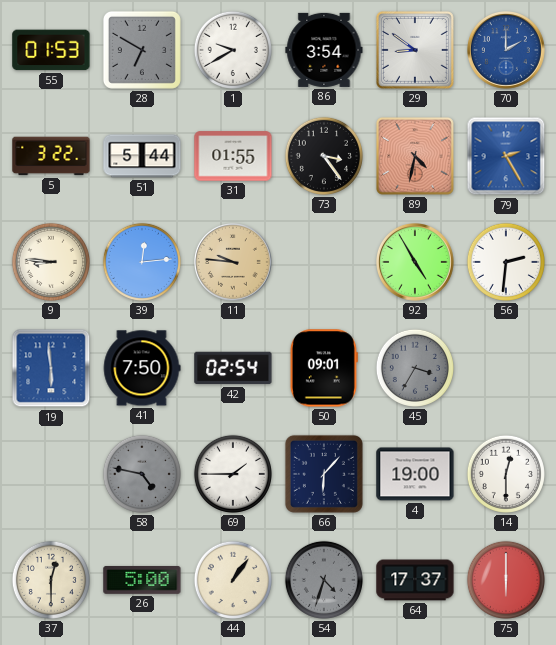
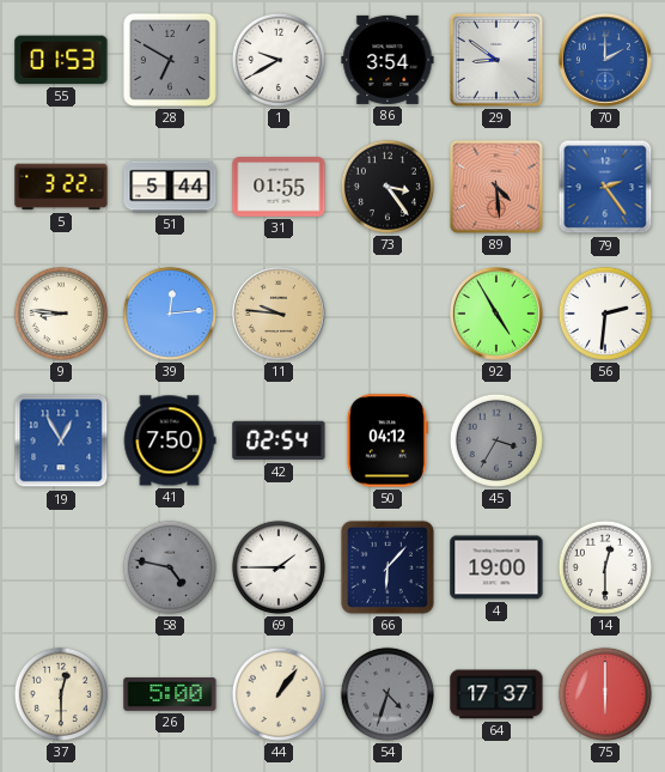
89: 4:32 -> 4:29 (496, 187)
79: 2:25 -> 2:24 (605, 187)
19: 5:59 -> 12:55 (61, 440)
50: 09:01 -> 04:12 (388, 440)
